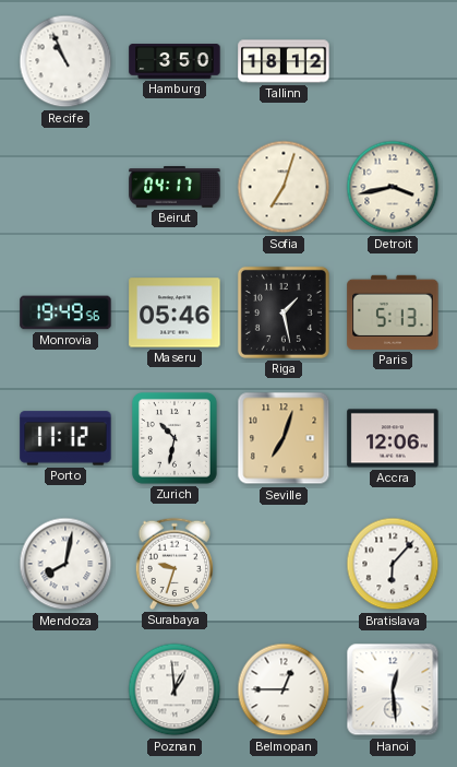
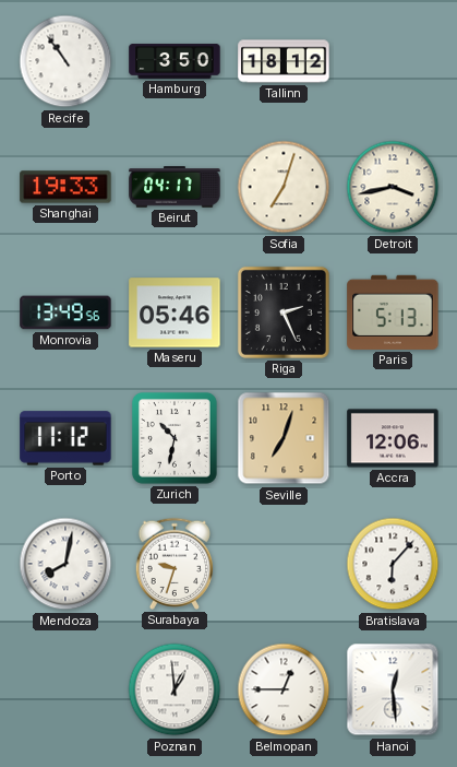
Recife: 10:56 -> 10:54 (65, 61)
Shanghai: none -> 19:33 (65, 187)
Monrovia: 19:49 -> 13:49 (65, 312)
Riga: 1:28 -> 2:26 (284, 312)
